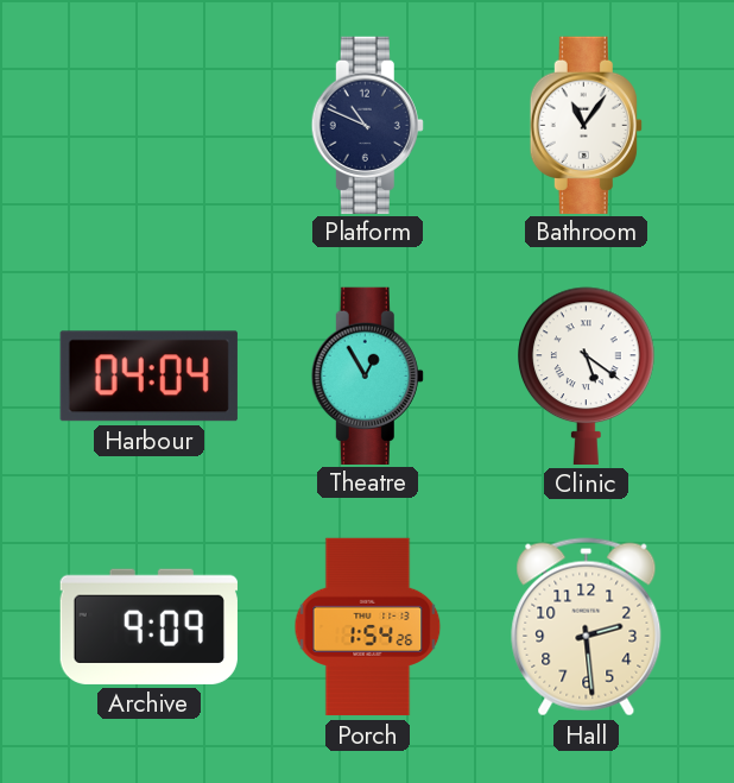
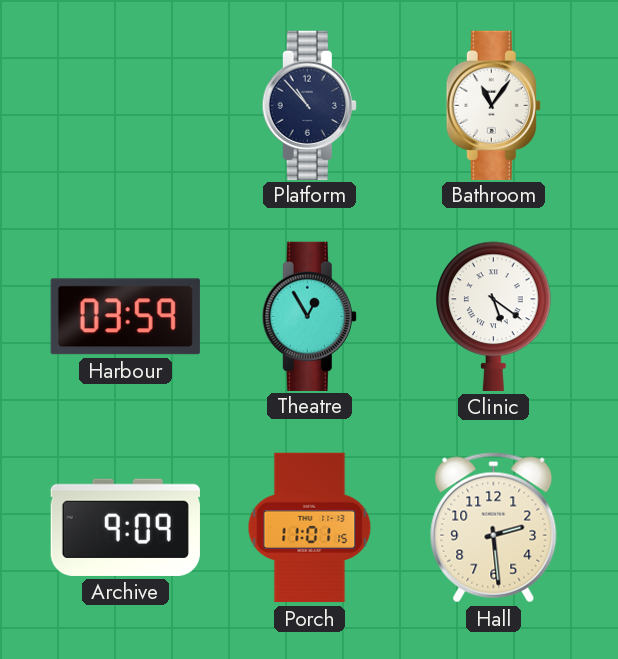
Platform: 10:49 -> 10:53 (309, 105)
Harbour: 04:04 -> 03:59 (125, 317)
Porch: 1:54 -> 11:01 (310, 528)
